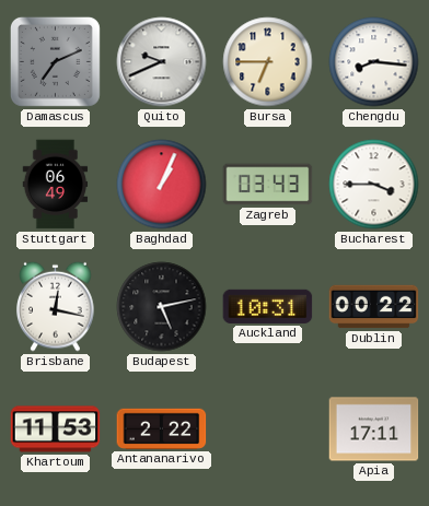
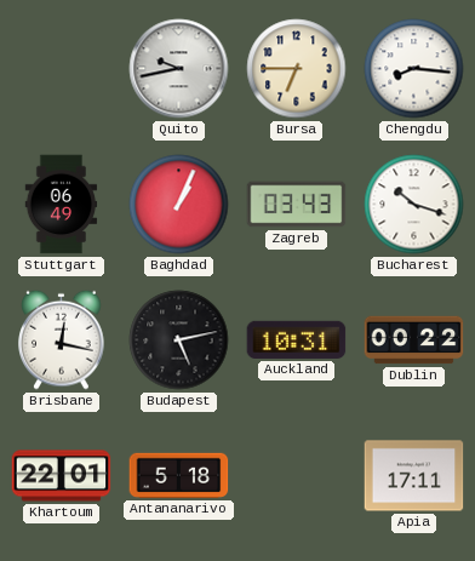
Damascus: 7:11 -> none (55, 61)
Quito: 9:41 -> 9:43 (179, 69)
Bucharest: 3:45 -> 10:18 (414, 205)
Khartoum: 11:53 -> 22:01 (62, 476)
Antananarivo: 2:22 -> 5:18 (179, 475)
